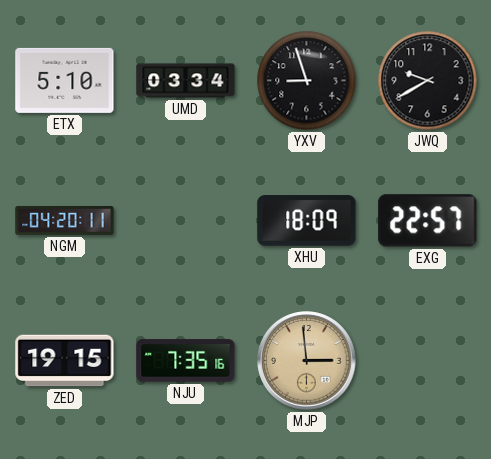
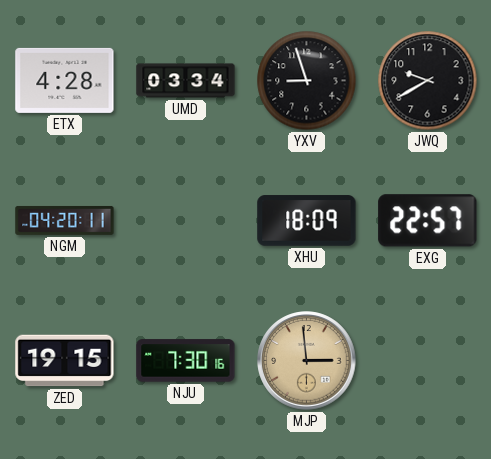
ETX: 5:10 -> 4:28 (65, 80)
NJU: 7:35 -> 7:30 (186, 361)
